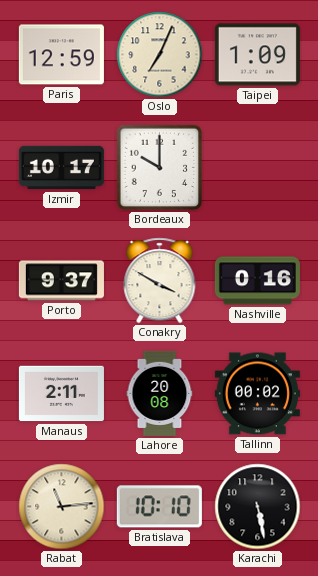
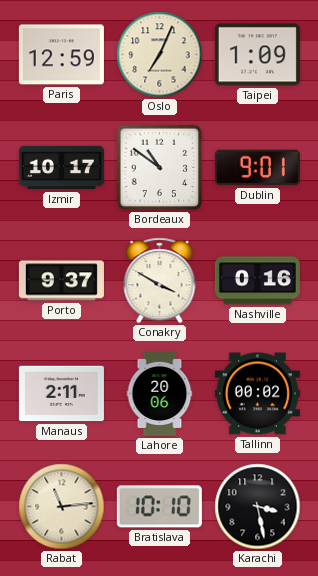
Bordeaux: 10:00 -> 10:51 (160, 168)
Dublin: none -> 9:01 (257, 168)
Lahore: 20:08 -> 20:06 (160, 393)
Karachi: 5:28 -> 3:28 (258, 507)
